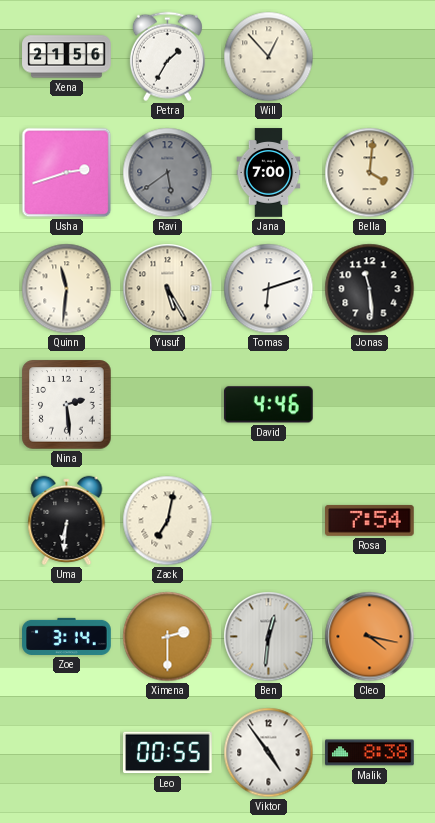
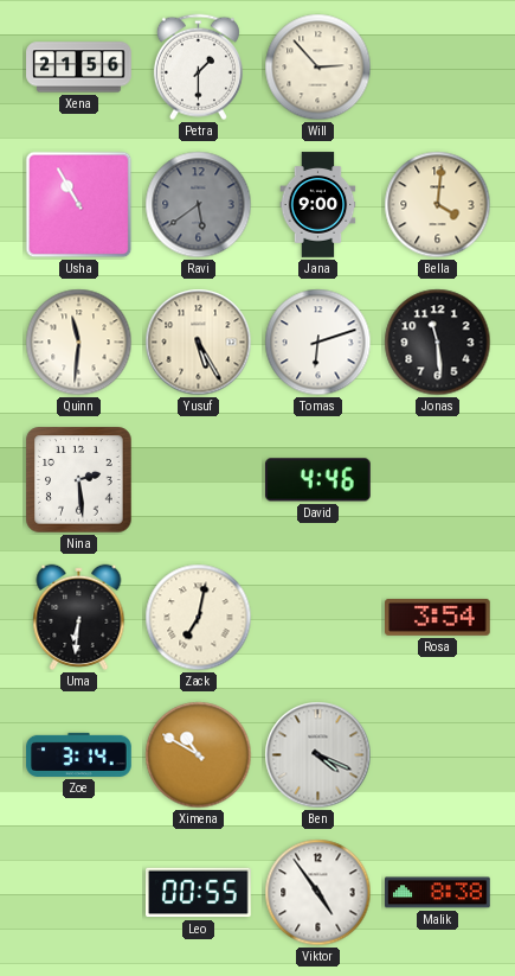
Petra: 1:35 -> 1:30 (198, 68)
Will: 12:53 -> 2:53 (318, 68)
Usha: 2:42 -> 10:55 (79, 205)
Jana: 7:00 -> 9:00 (318, 205)
Rosa: 7:54 -> 3:54 (438, 617)
Ximena: 2:30 -> 10:50 (199, 755)
Ben: 12:31 -> 4:19 (318, 755)
Cleo: 4:17 -> none (370, 637)
